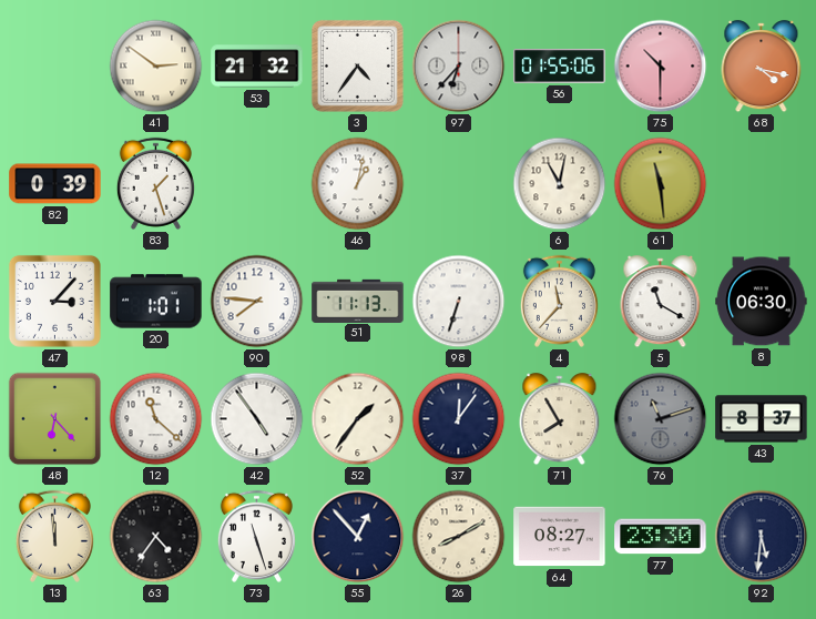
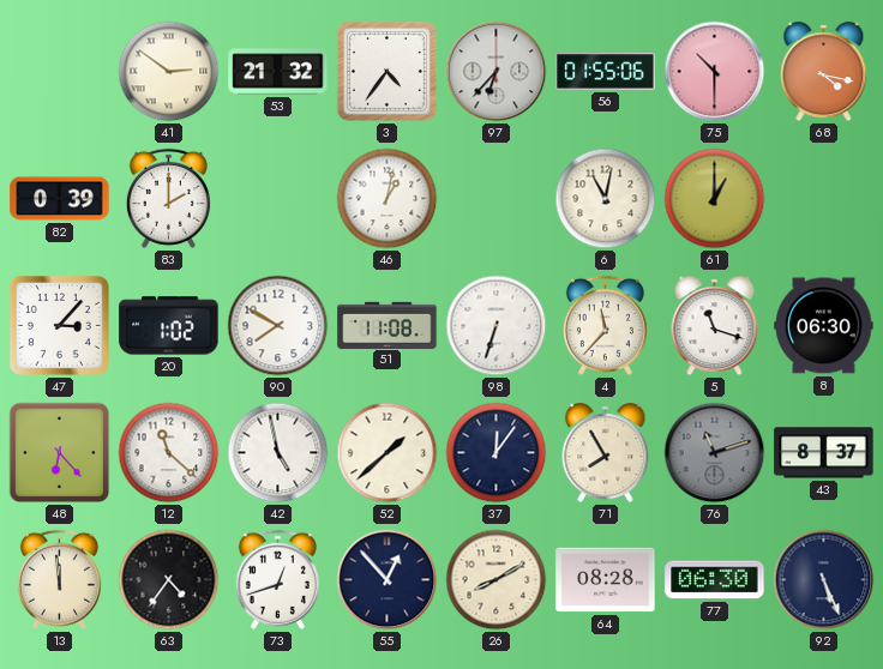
83: 1:27 -> 2:00 (168, 198)
61: 11:29 -> 1:00 (715, 199)
20: 1:01 -> 1:02 (169, 326)
90: 7:46 -> 7:50 (278, 326)
51: 11:13 -> 11:08 (388, 325)
5: 11:20 -> 11:18 (715, 326)
42: 4:54 -> 4:58 (278, 453)
52: 1:36 -> 1:38 (388, 453)
73: 11:27 -> 12:42 (277, 579)
64: 08:27 -> 08:28 (606, 580)
77: 23:30 -> 06:30 (715, 580)
92: 5:31 -> 5:26 (824, 580)
